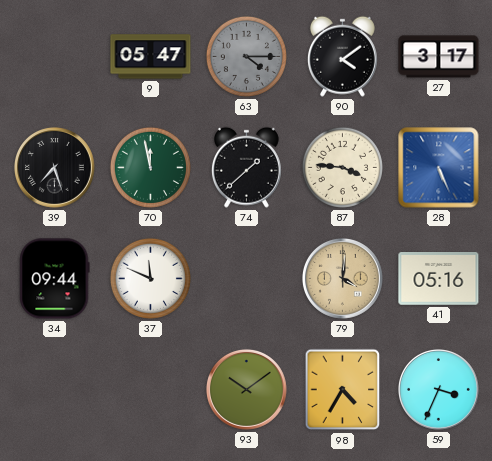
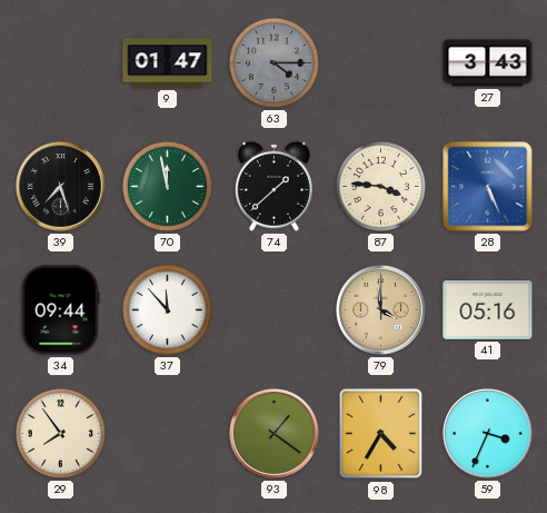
9: 05:47 -> 01:47 (168, 63)
90: 4:09 -> none (342, 56)
27: 3:17 -> 3:43 (488, 63)
37: 11:49 -> 11:53 (167, 309)
79: 4:01 -> 3:59 (380, 309)
29: none -> 7:54 (60, 433)
93: 10:09 -> 1:21 (273, 433)
